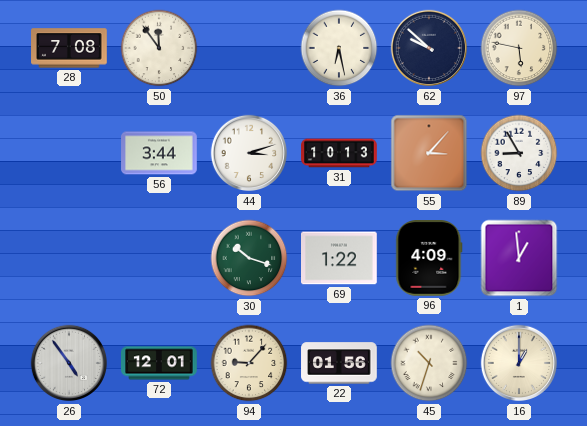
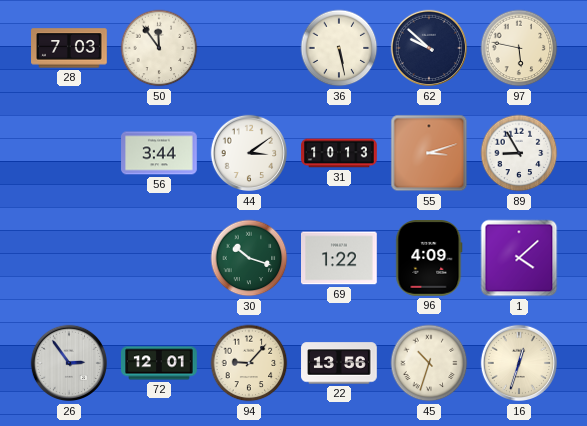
28: 7:08 -> 7:03 (69, 48)
36: 6:28 -> 5:28 (339, 48)
44: 3:12 -> 3:09 (249, 153)
55: 3:07 -> 3:12 (429, 153)
1: 12:59 -> 4:08 (519, 258)
26: 4:54 -> 2:54 (69, 363)
22: 01:56 -> 13:56 (339, 363)
16: 1:00 -> 12:33 (519, 363)
